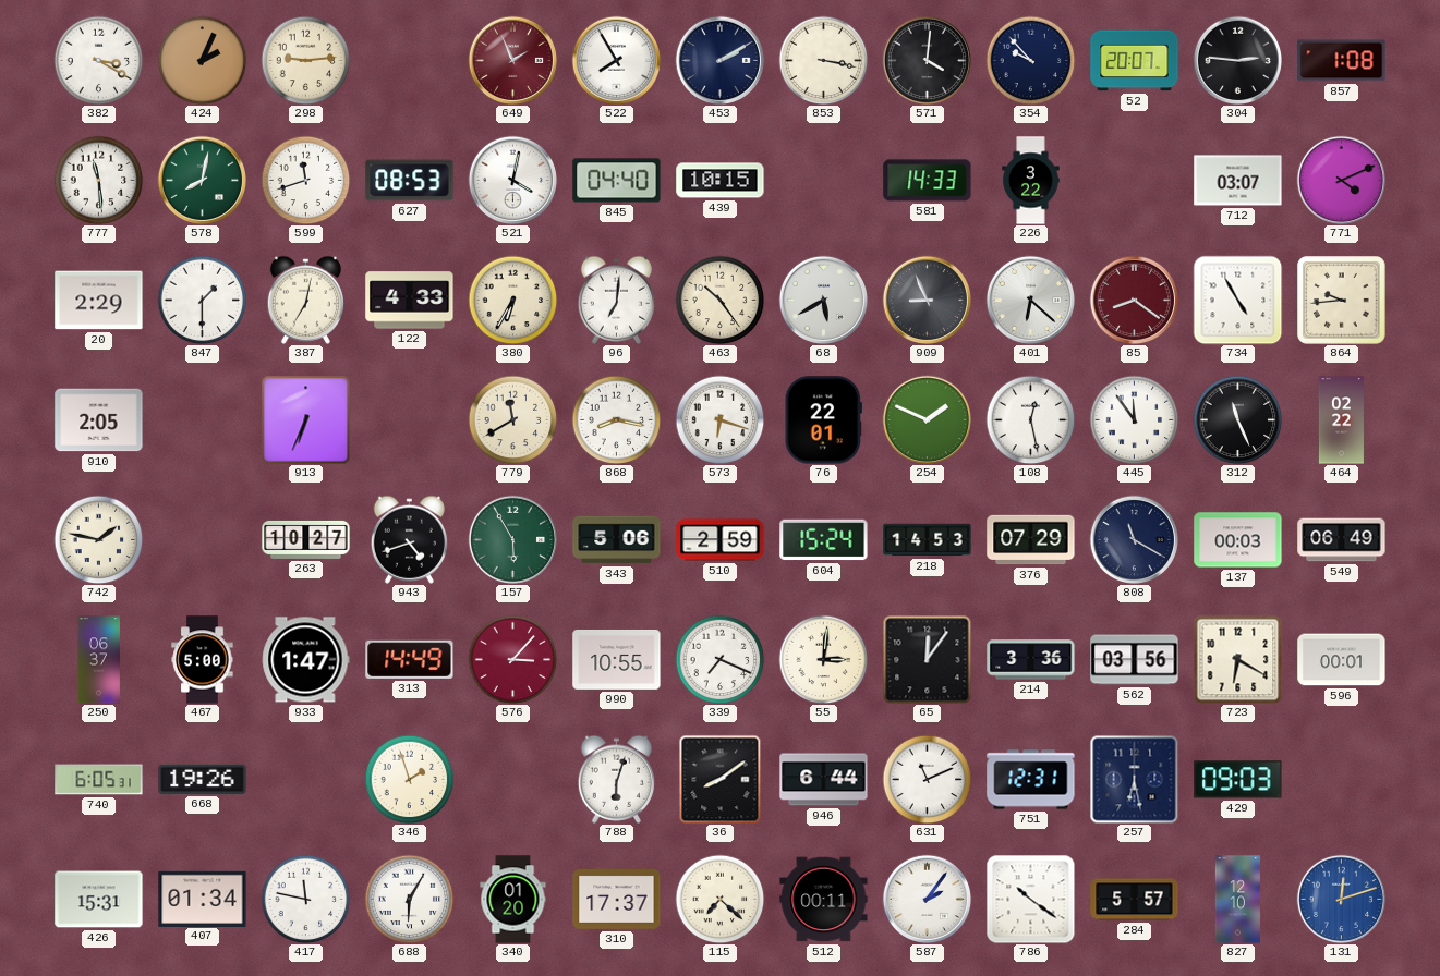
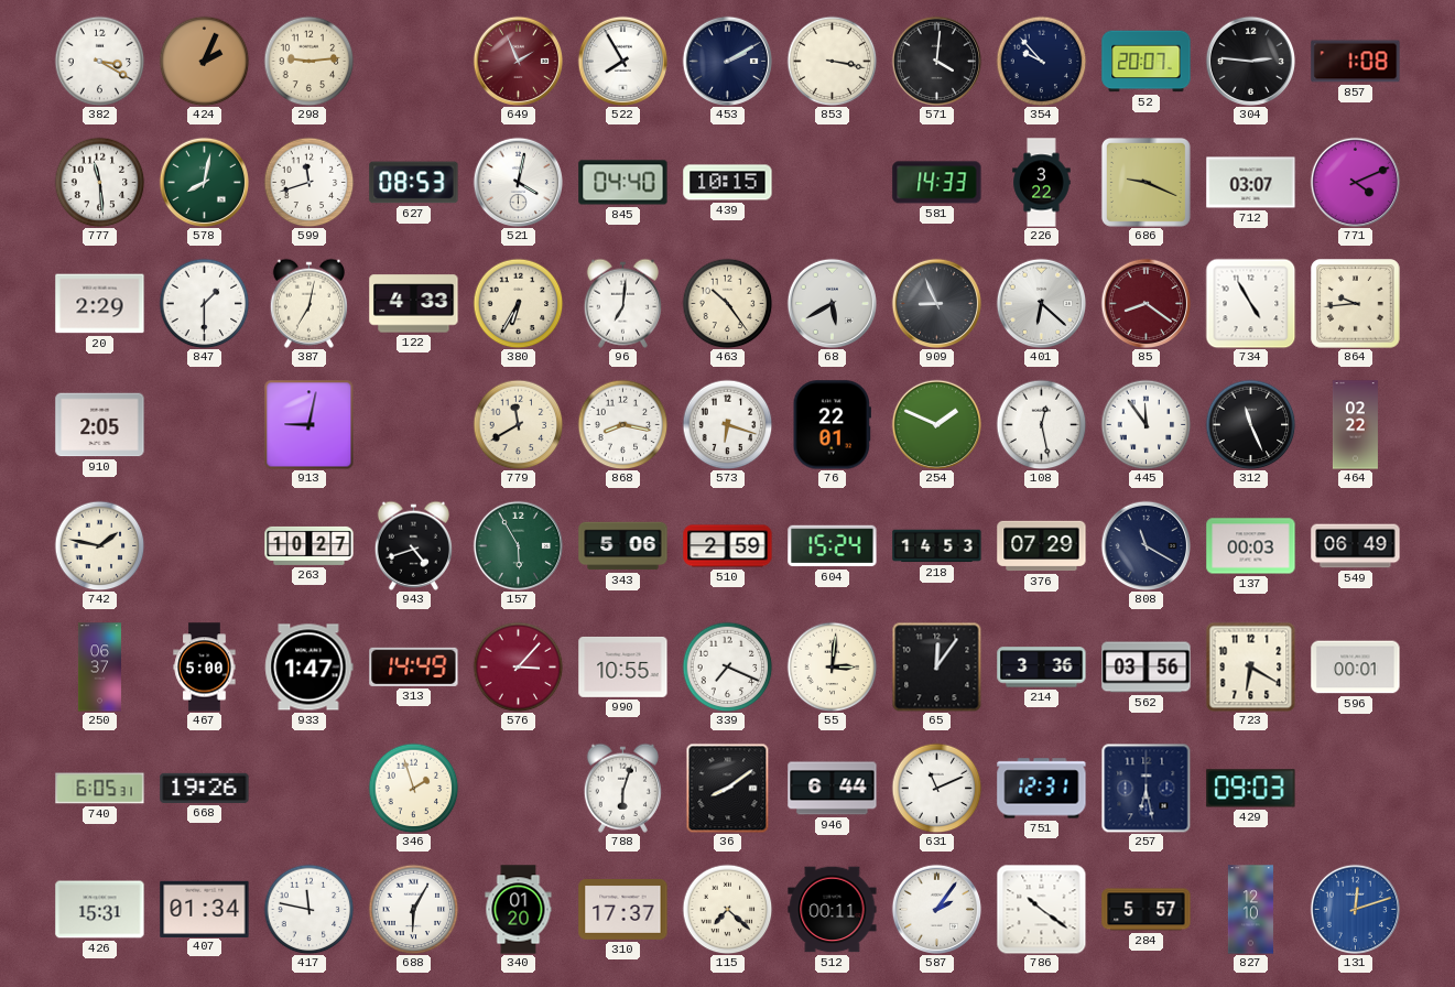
686: none -> 9:19 (1145, 182)
913: 6:34 -> 9:02 (308, 424)
